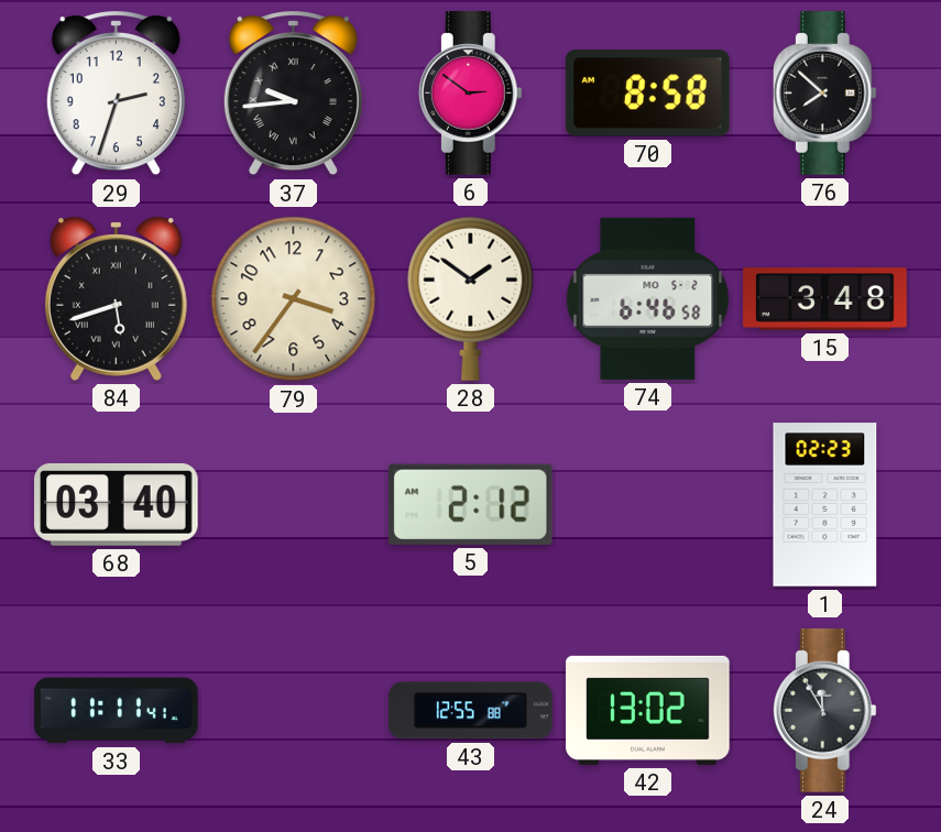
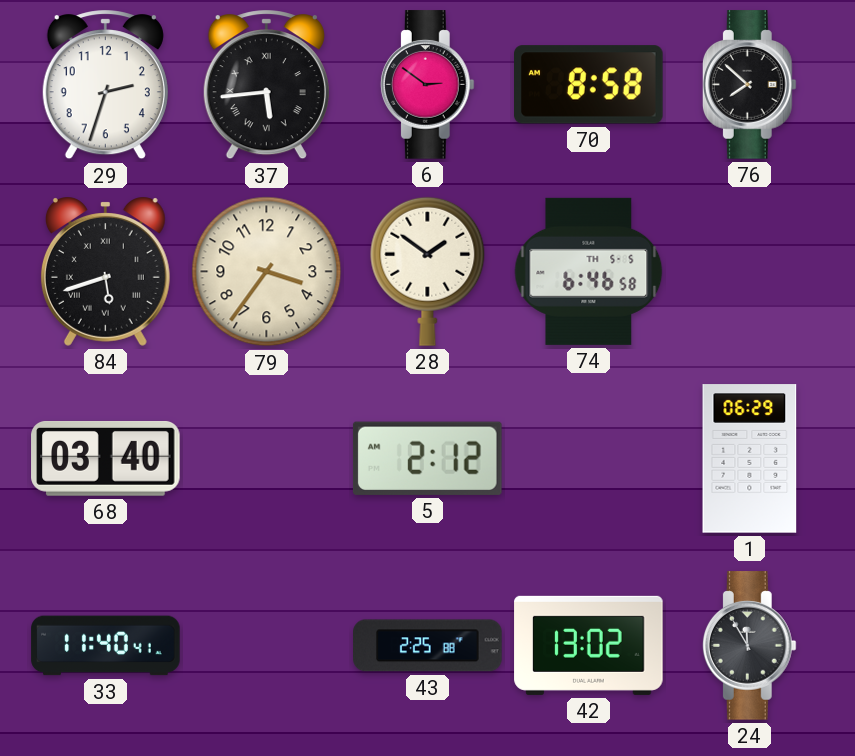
37: 9:44 -> 5:44 (266, 85)
74 date: MO 5-2 -> TH 5-5 (589, 271)
15: 3:48 -> none (825, 299)
1: 02:23 -> 06:29 (750, 459)
33: 11:11 -> 11:40 (106, 646)
43: 12:55 -> 2:25 (428, 646)
